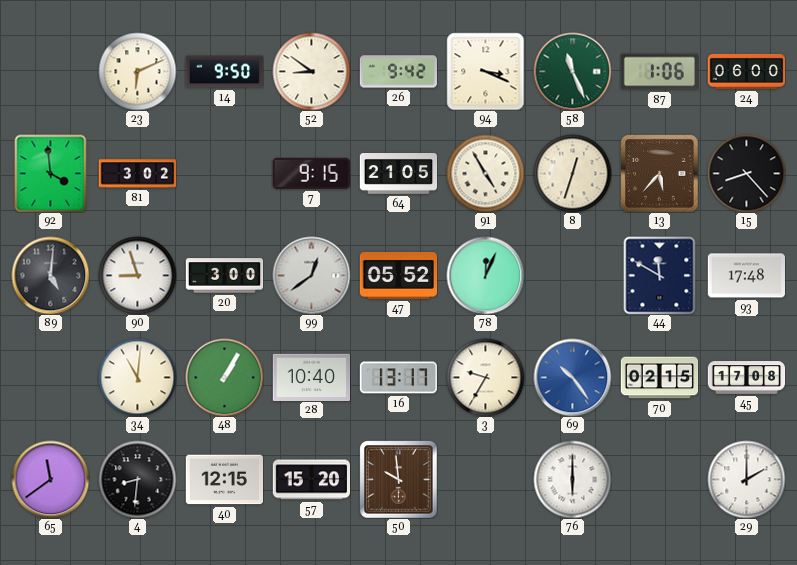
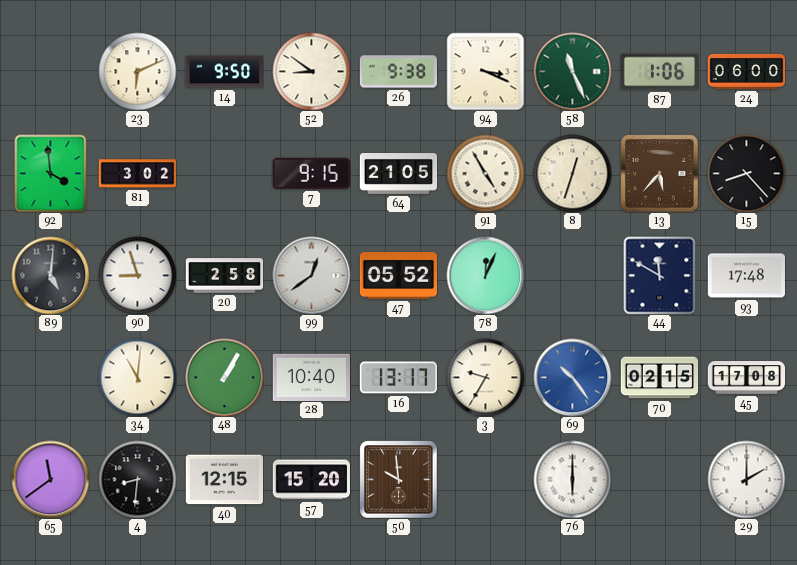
26: 9:42 -> 9:38 (398, 72)
20: 3:00 -> 2:58 (224, 276)
